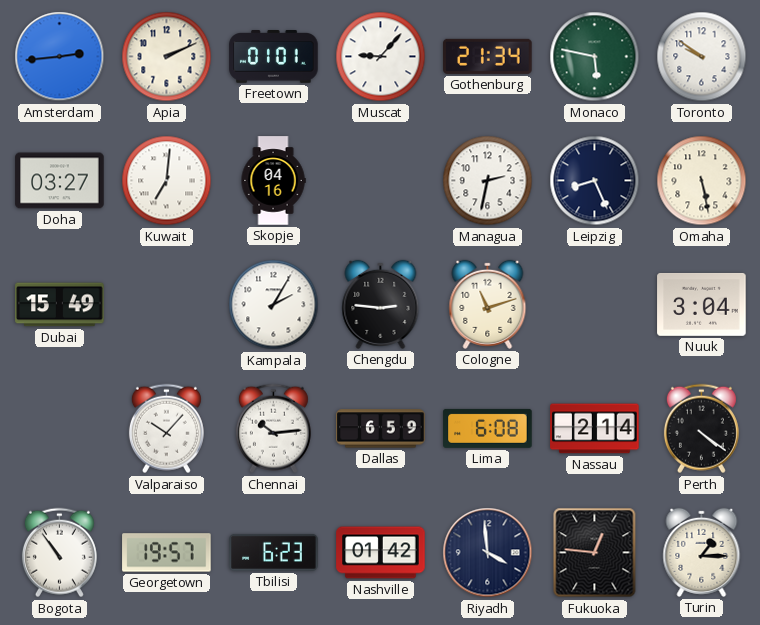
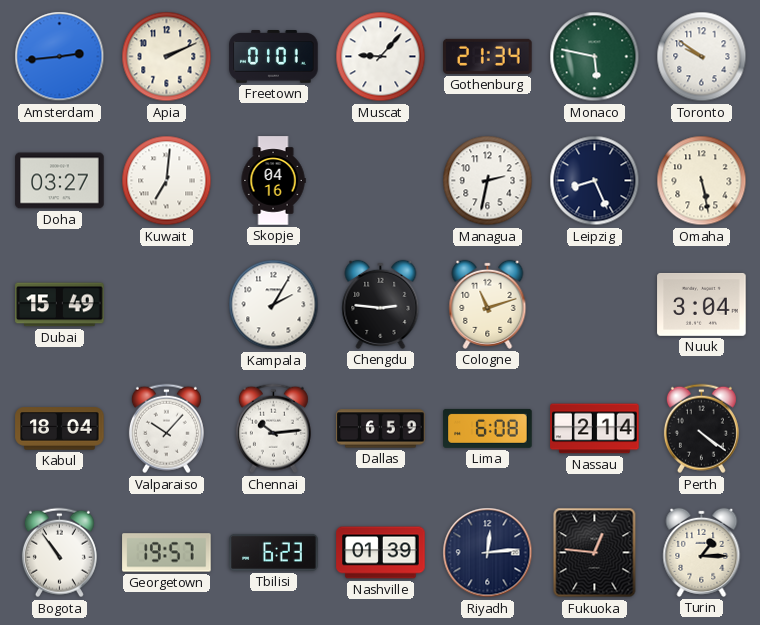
Kabul: none -> 18:04 (60, 429)
Nashville: 01:42 -> 01:39 (381, 553)
Riyadh: 3:59 -> 12:14 (488, 553)
